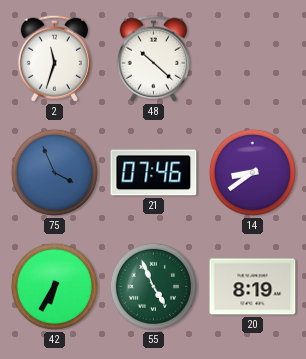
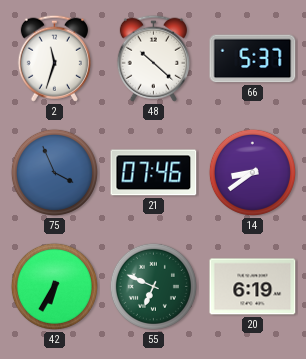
66: none -> 5:37 (253, 59)
55: 4:56 -> 6:49 (153, 286)
20: 8:19 -> 6:19 (253, 287)
